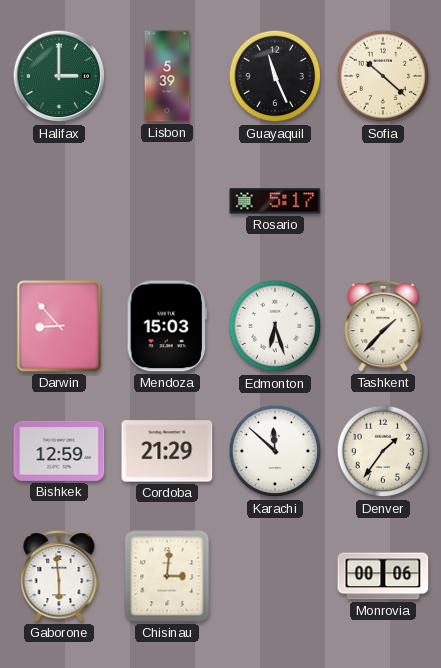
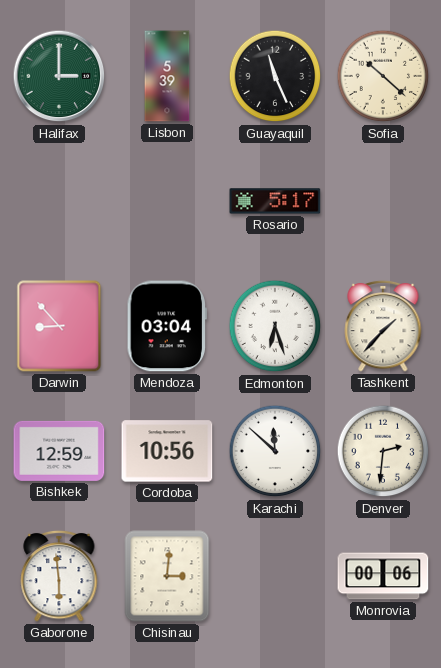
Mendoza: 15:03 -> 03:04 (166, 326)
Cordoba: 21:29 -> 10:56 (167, 451)
Denver: 1:36 -> 2:31 (383, 451)
